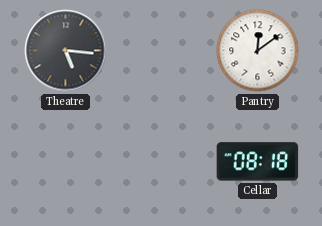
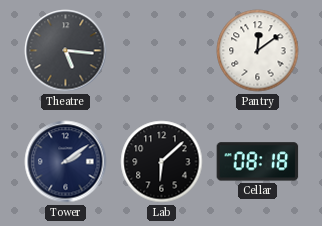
Tower: none -> 2:09 (66, 162)
Lab: none -> 6:08 (162, 162)
